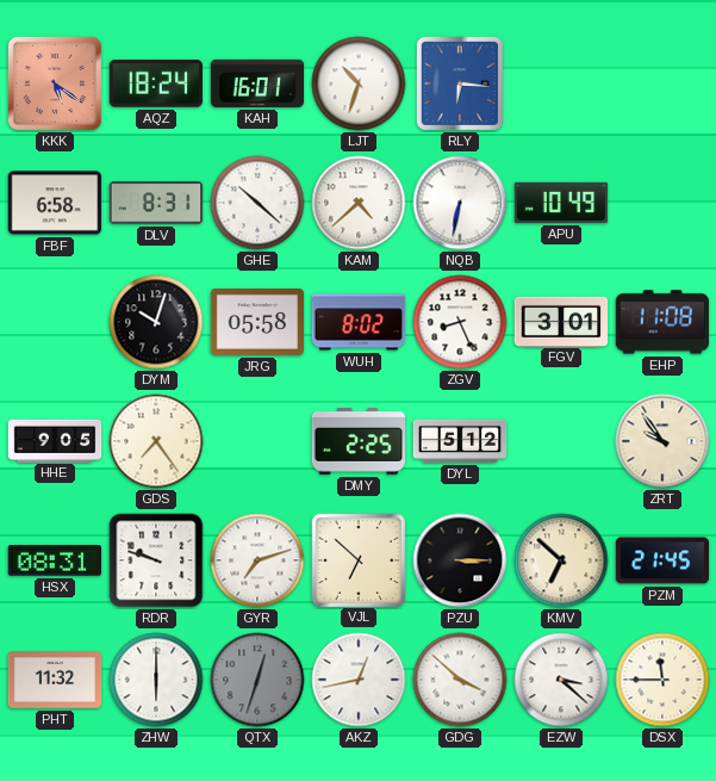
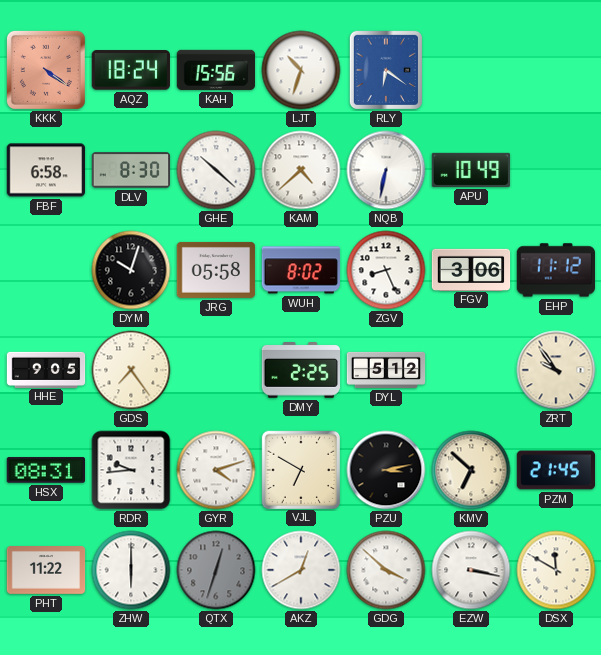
KKK: 5:21 -> 4:21 (46, 70)
KAH: 16:01 -> 15:56 (216, 70)
RLY: 6:16 -> 6:21 (386, 70)
DLV: 8:31 -> 8:30 (131, 170)
FGV: 3:01 -> 3:06 (471, 269)
EHP: 11:08 -> 11:12 (555, 270)
RDR: 9:48 -> 9:44 (131, 470)
GYR: 7:12 -> 4:12 (216, 470)
VJL: 6:52 -> 6:50 (300, 469)
PZU: 3:15 -> 3:13 (386, 470)
PHT: 11:32 -> 11:22 (46, 571)
AKZ: 12:43 -> 12:40 (301, 570)
EZW: 3:22 -> 3:17 (471, 570)
DSX: 11:45 -> 11:50 (556, 570)
